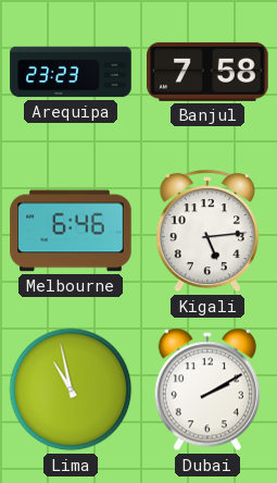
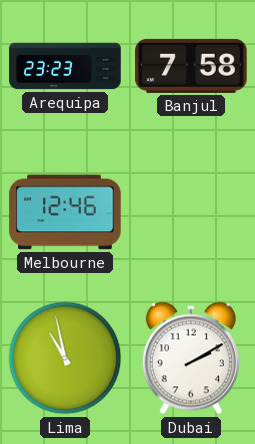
Melbourne: 6:46 -> 12:46 (65, 212)
Kigali: 5:14 -> none (207, 232)
